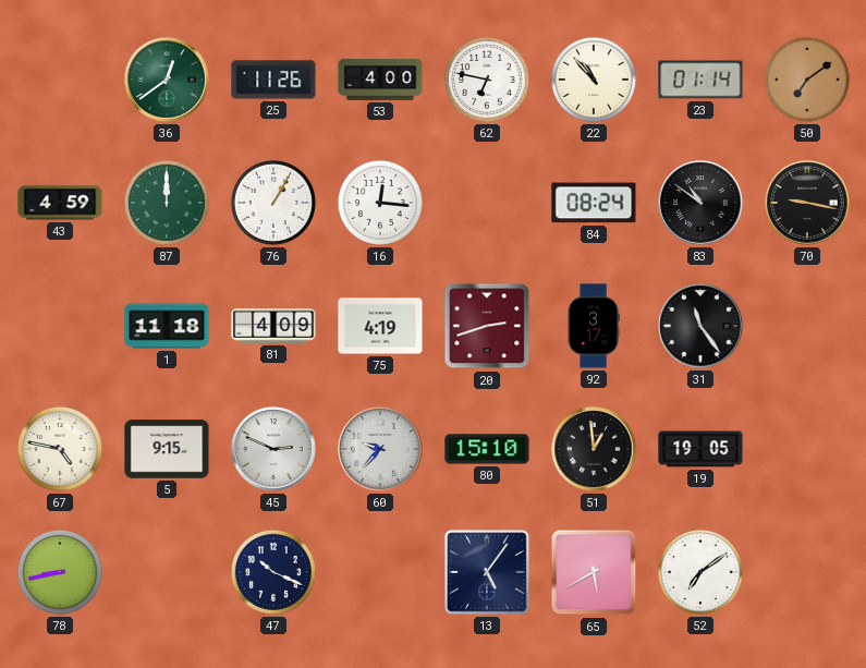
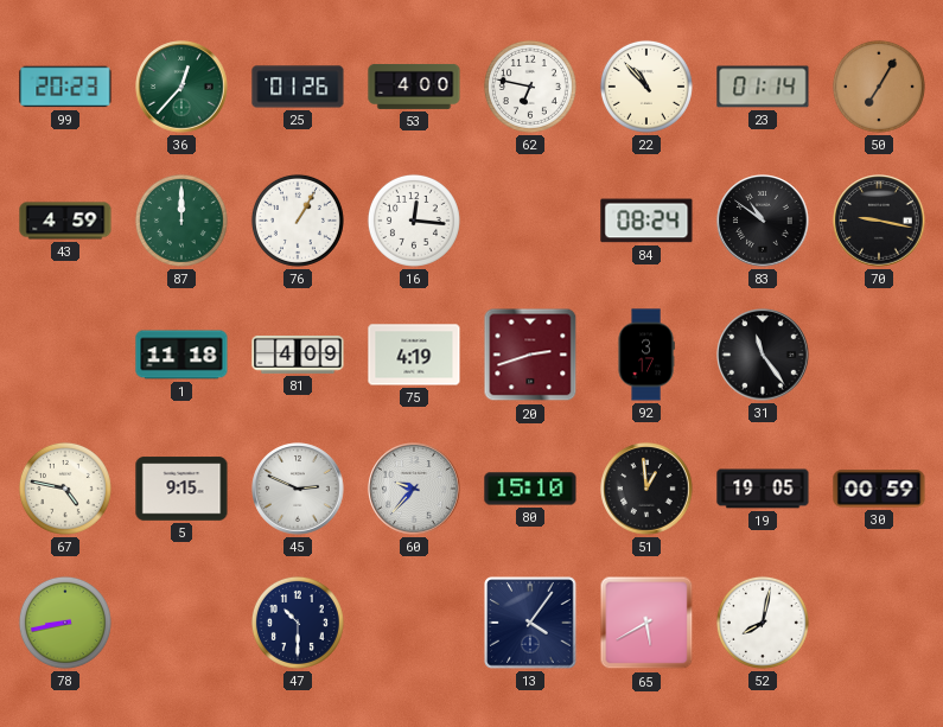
99: none -> 20:23 (65, 87)
36: 12:39 -> 12:37 (181, 87)
25: 11:26 -> 01:26 (298, 87)
50: 7:09 -> 7:05 (879, 87)
30: none -> 00:59 (879, 489)
47: 10:19 -> 10:30 (298, 623)
13: 5:06 -> 4:06 (530, 623)
52: 7:09 -> 8:02 (763, 623)
